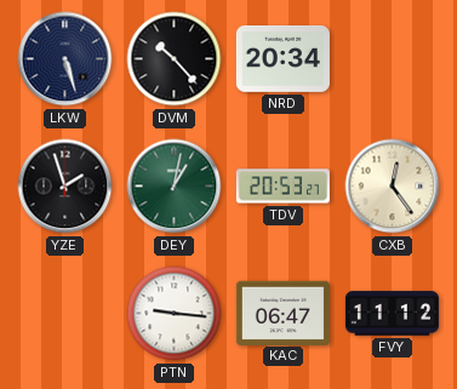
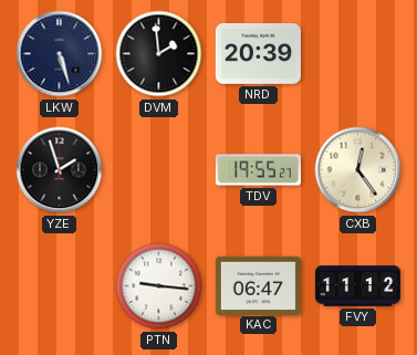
DVM: 10:23 -> 1:59 (159, 54)
NRD: 20:34 -> 20:39 (258, 53)
DEY: 1:02 -> none (175, 187)
TDV: 20:53 -> 19:55 (258, 170)
